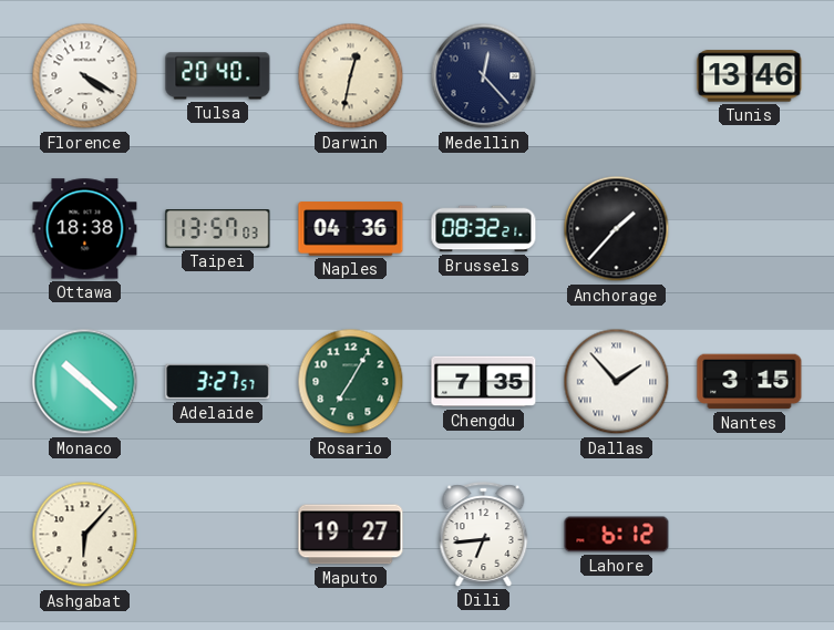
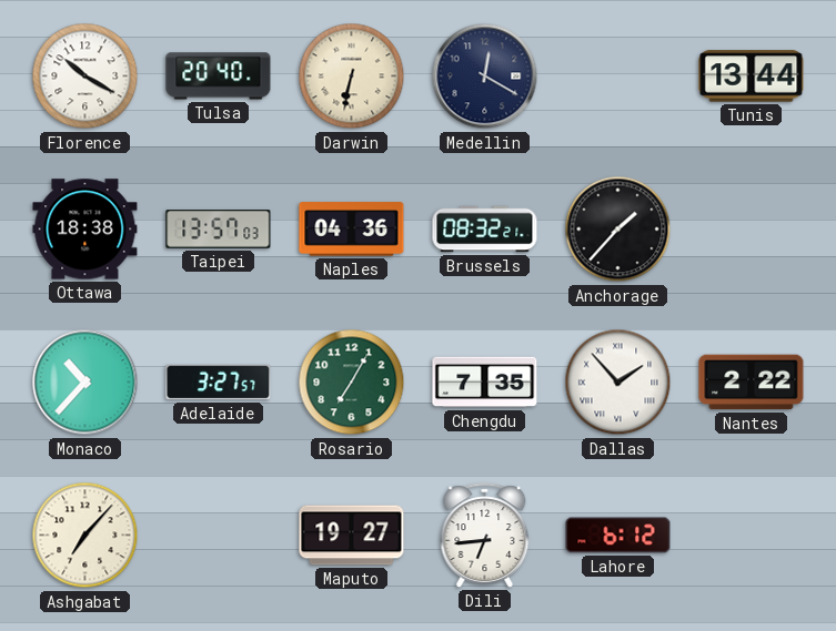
Florence: 4:20 -> 10:20 (85, 77)
Darwin: 12:32 -> 6:32 (352, 77)
Medellin: 12:23 -> 12:20 (485, 77)
Tunis: 13:46 -> 13:44 (752, 77)
Monaco: 10:22 -> 10:37 (85, 383)
Nantes: 3:15 -> 2:22 (752, 383)
Ashgabat: 6:07 -> 7:07 (85, 536)
